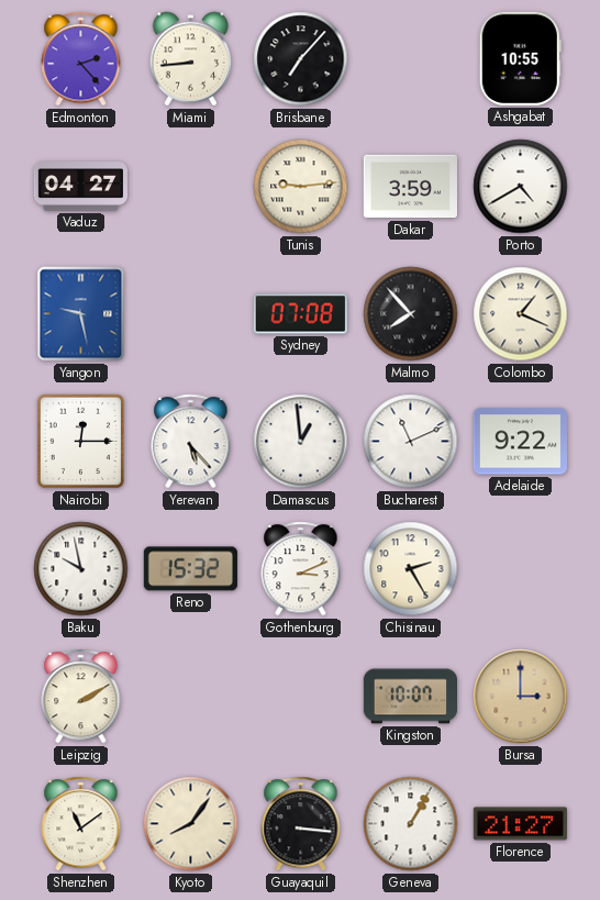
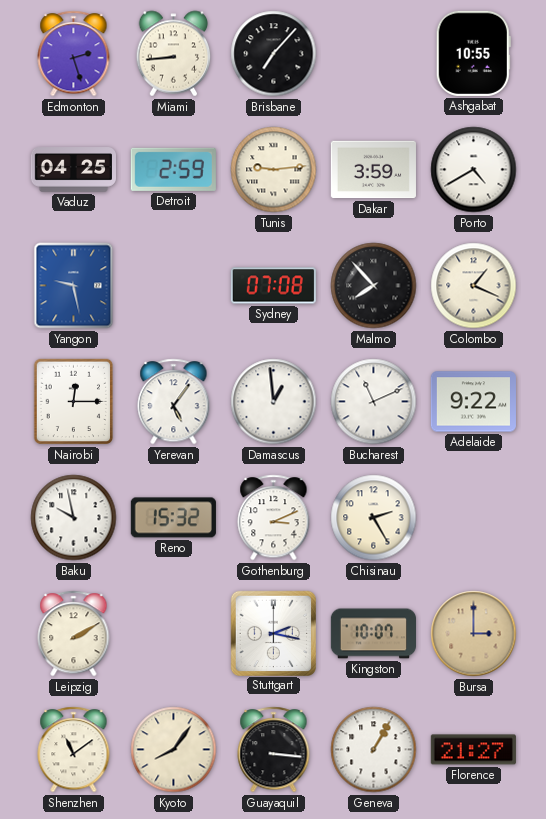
Edmonton: 2:23 -> 2:27 (74, 54)
Vaduz: 04:27 -> 04:25 (73, 170)
Detroit: none -> 2:59 (173, 169)
Yerevan: 5:23 -> 5:06 (174, 402)
Stuttgart: none -> 2:17 (273, 633)
